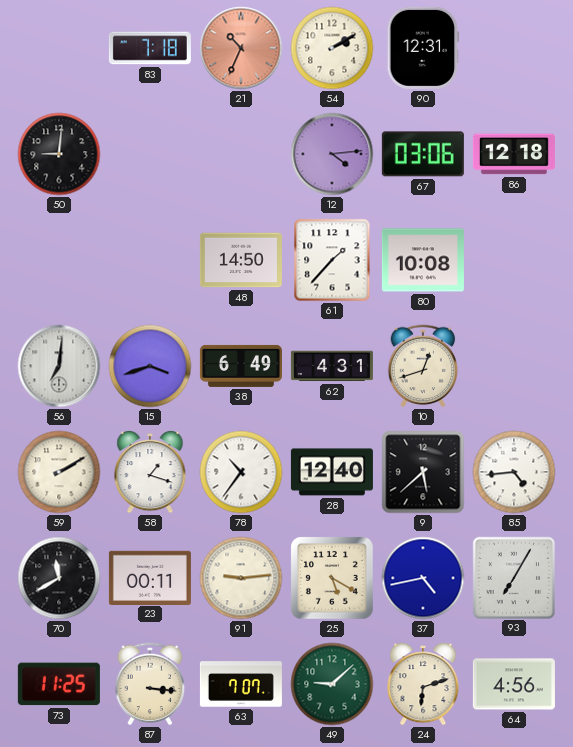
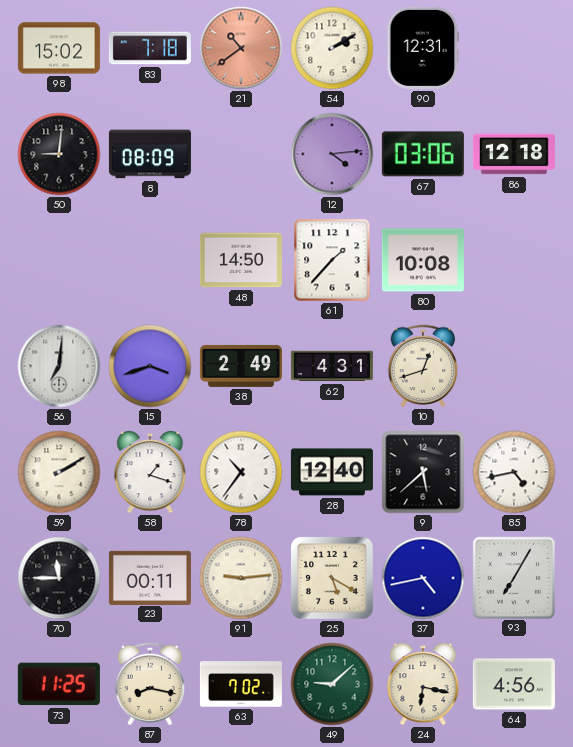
98: none -> 15:02 (59, 48)
21: 10:34 -> 10:39 (241, 48)
8: none -> 08:09 (150, 154)
38: 6:49 -> 2:49 (241, 366)
85: 4:44 -> 4:43 (514, 472)
70: 11:40 -> 11:45 (59, 578)
87: 3:16 -> 8:17 (150, 684)
63: 7:07 -> 7:02 (241, 684)
24: 6:12 -> 6:17 (423, 685)
